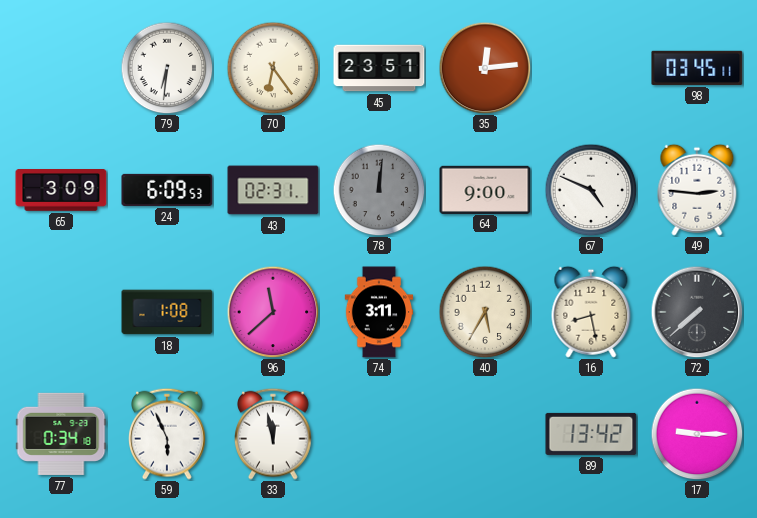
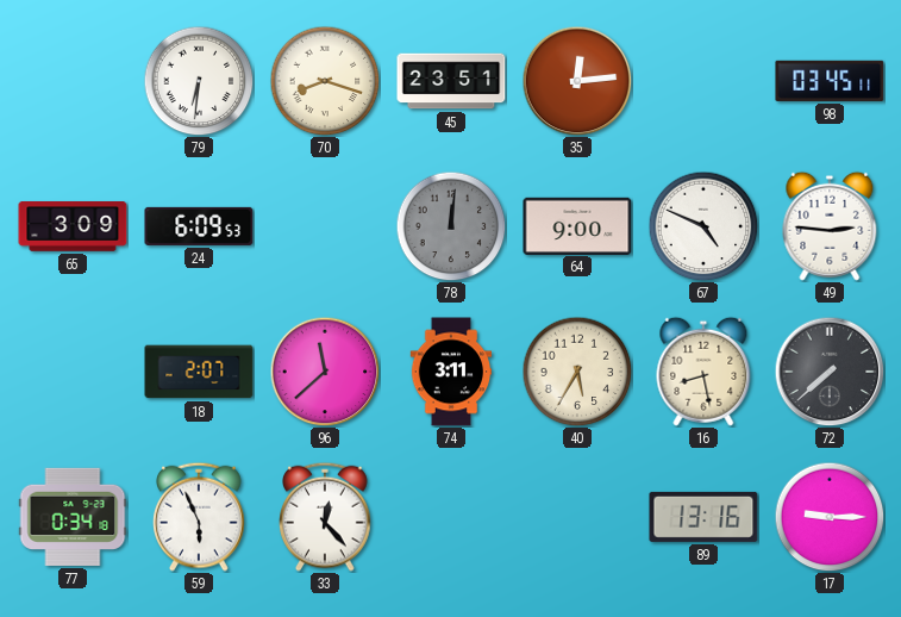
70: 6:24 -> 8:18 (325, 81)
43: 02:31 -> none (273, 190)
18: 1:08 -> 2:07 (199, 372)
33: 11:58 -> 12:23 (326, 517)
89: 13:42 -> 13:16 (703, 517)
